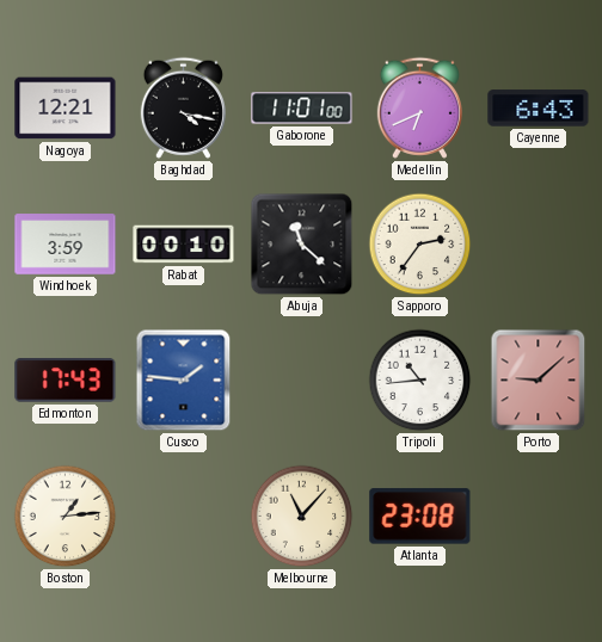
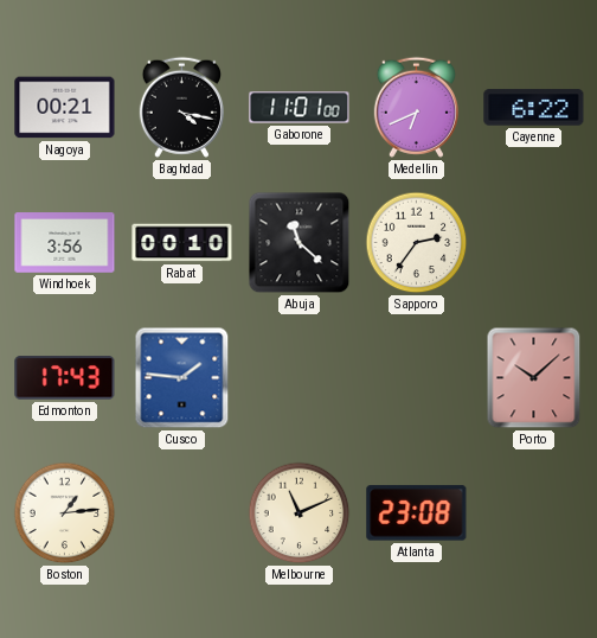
Nagoya: 12:21 -> 00:21 (65, 108)
Cayenne: 6:43 -> 6:22 (534, 108)
Windhoek: 3:59 -> 3:56 (65, 243)
Tripoli: 10:44 -> none (420, 381)
Porto: 9:08 -> 10:08 (534, 378)
Melbourne: 11:07 -> 11:11 (300, 513)
